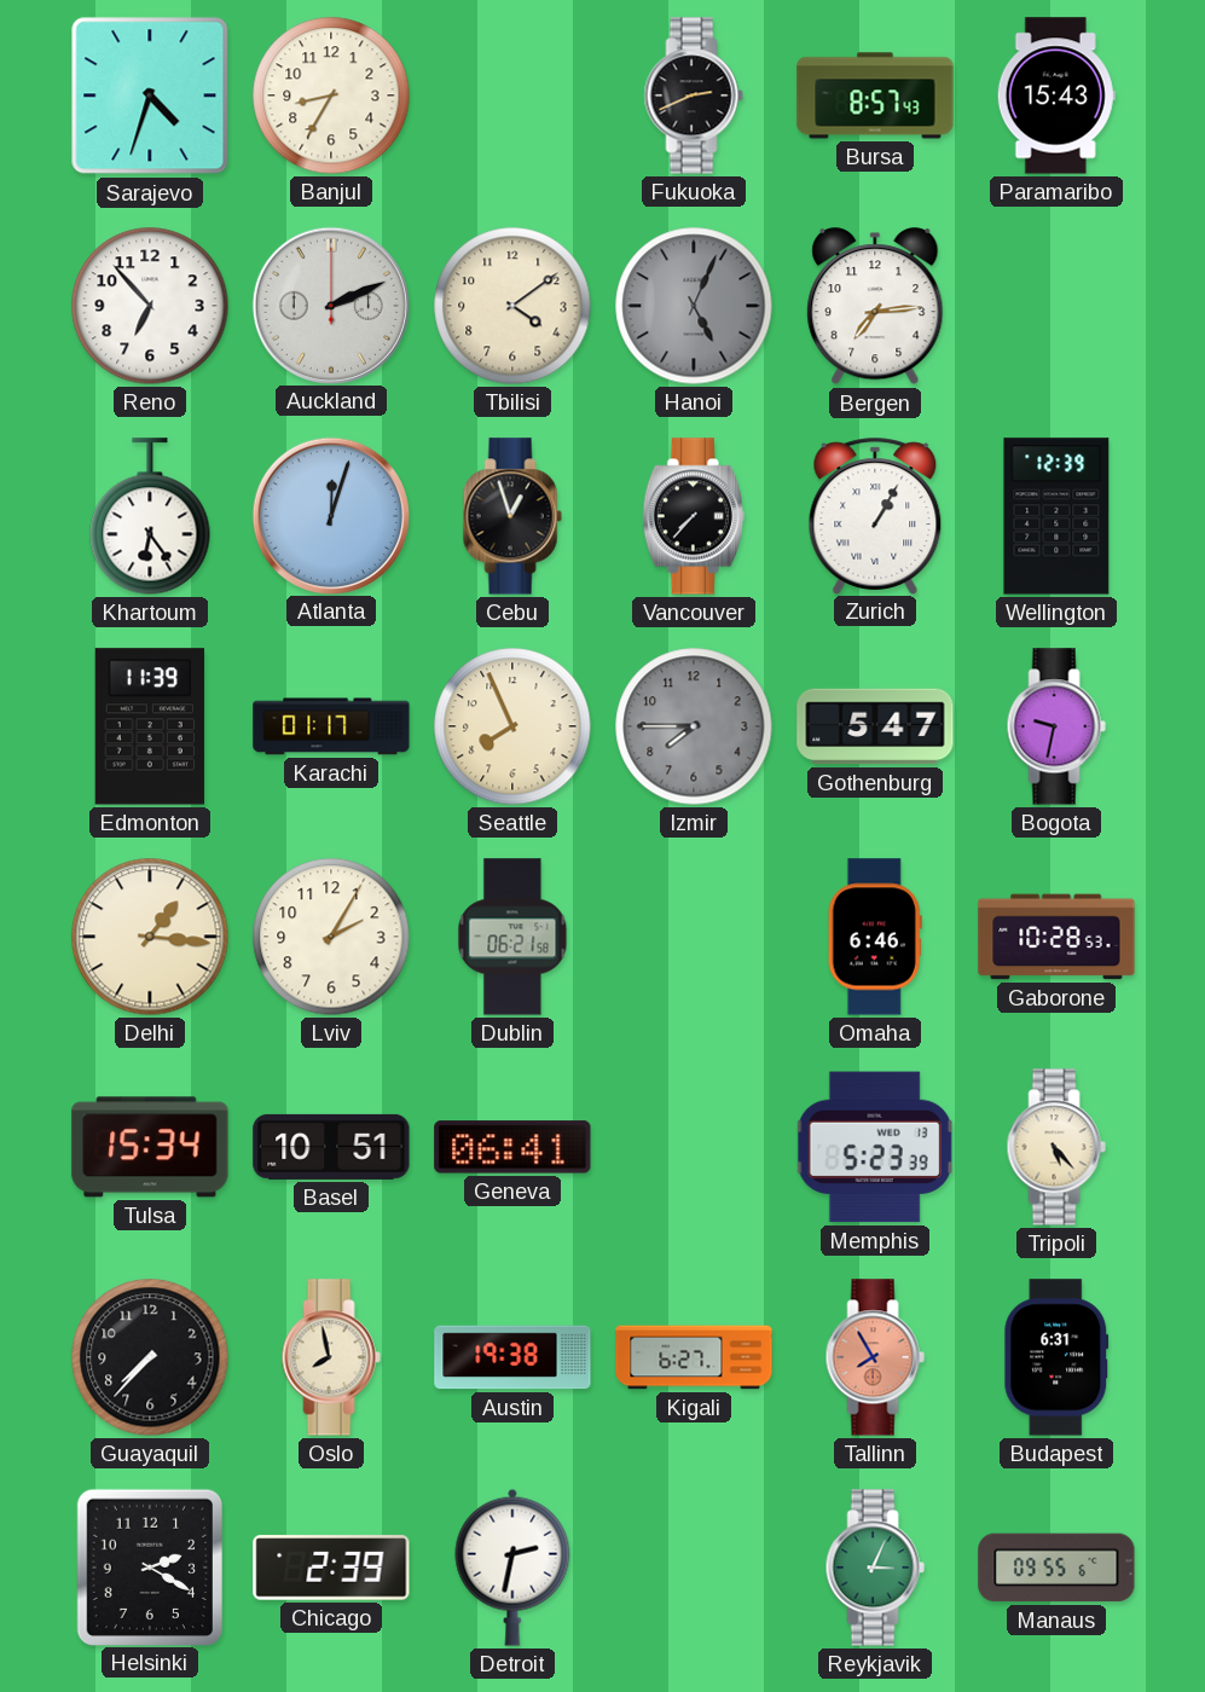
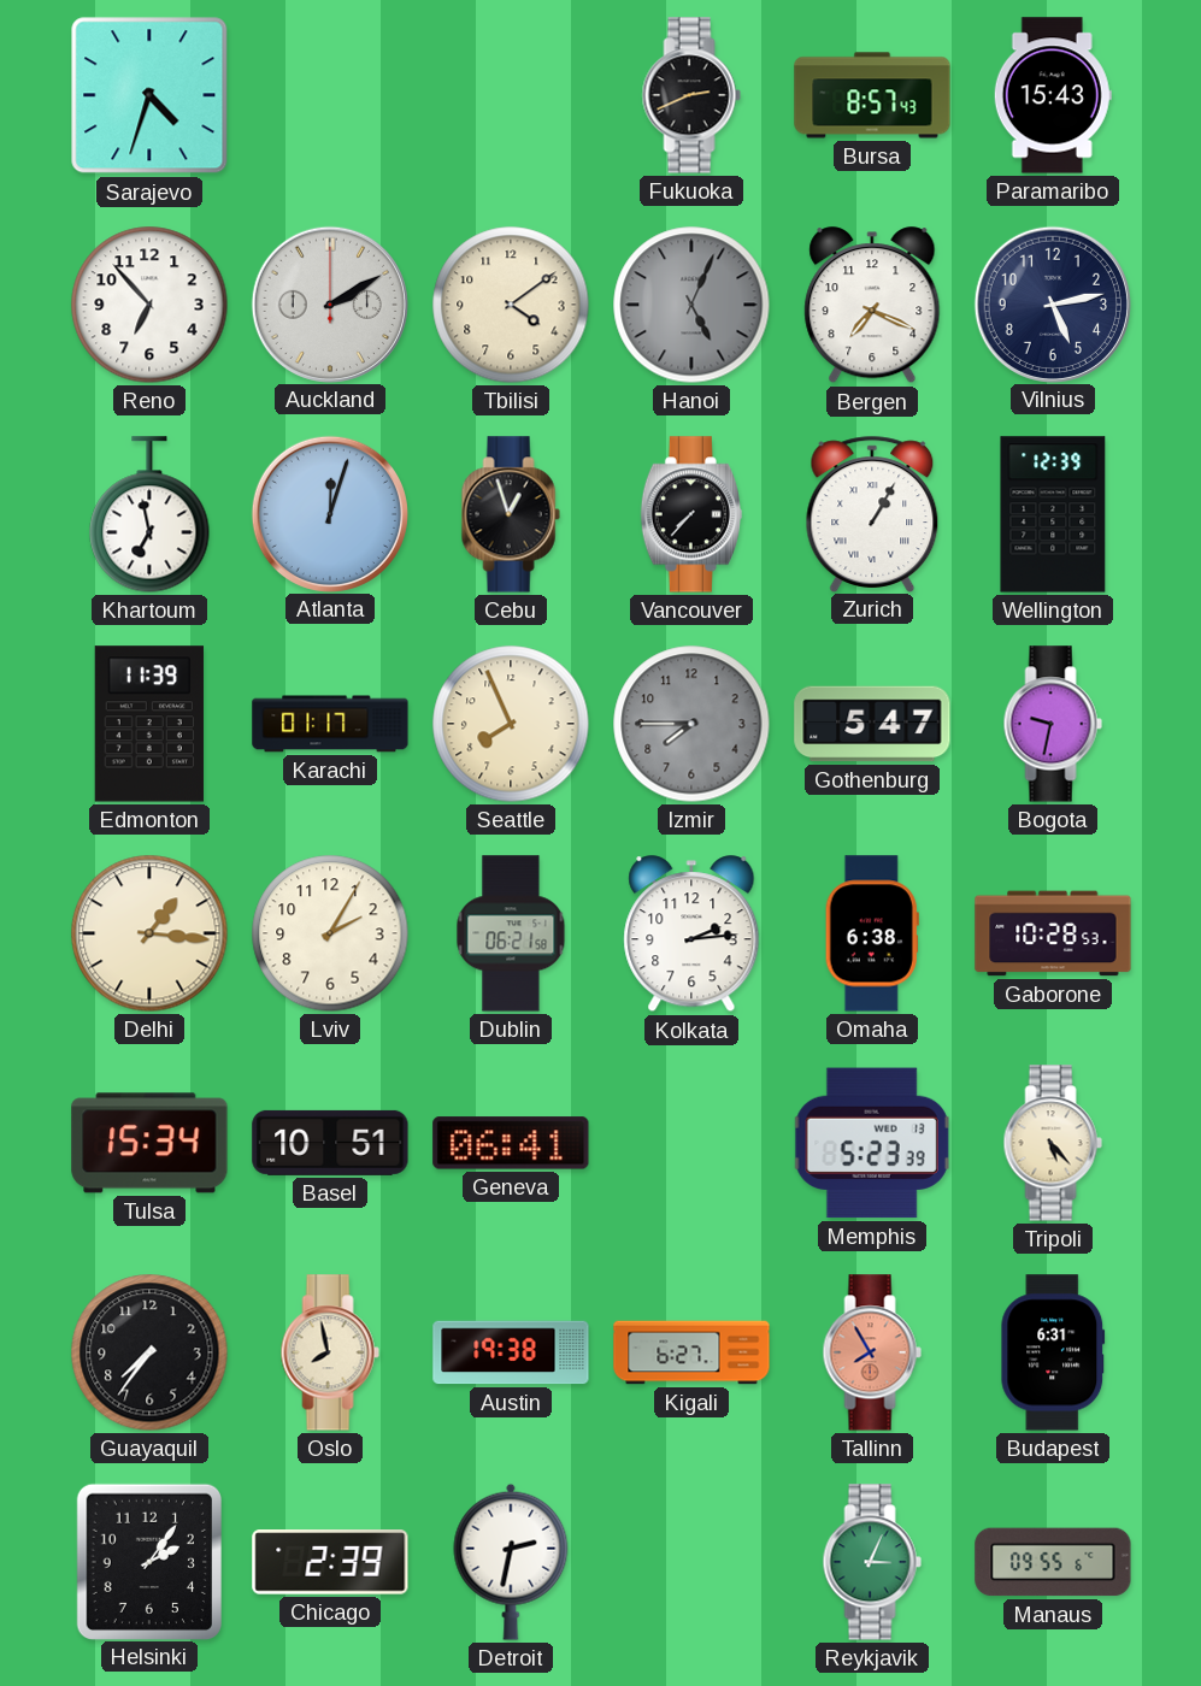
Banjul: 8:35 -> none (331, 95)
Auckland: 2:11 -> 2:10 (329, 303)
Bergen: 7:14 -> 7:19 (872, 306)
Vilnius: none -> 5:13 (1052, 303)
Khartoum: 6:24 -> 6:58 (149, 514)
Kolkata: none -> 2:14 (691, 935)
Omaha: 6:46 -> 6:38 (872, 933)
Guayaquil: 7:37 -> 7:36 (149, 1352)
Helsinki: 2:20 -> 2:06 (148, 1561)
